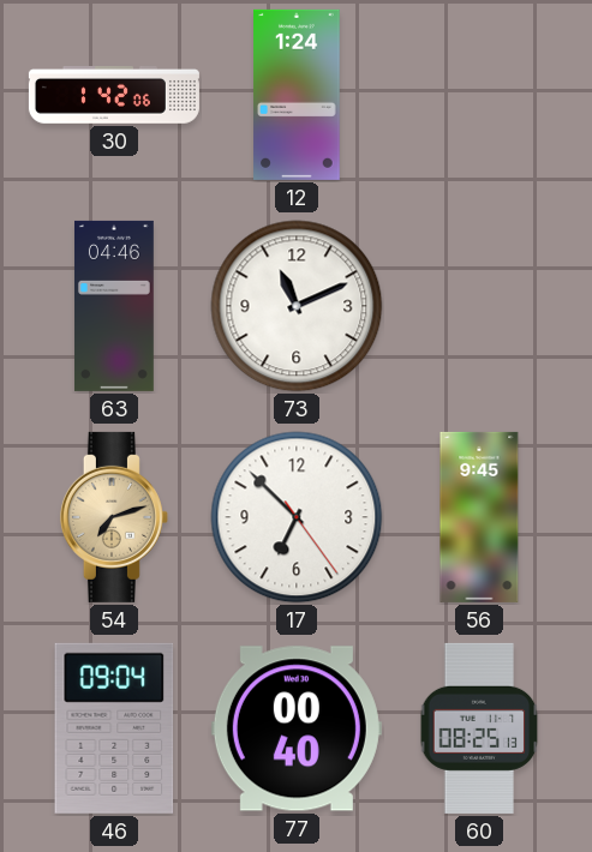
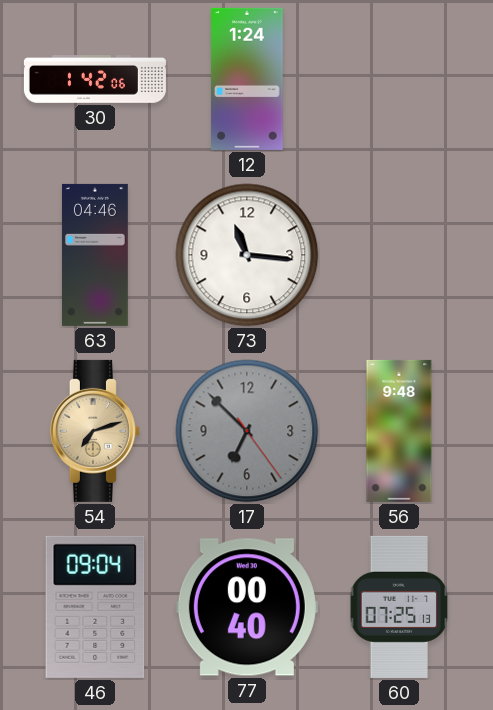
73: 11:11 -> 11:16 (247, 255)
17 dial: white -> grey (247, 431)
56: 9:45 -> 9:48 (399, 431)
60: 08:25 -> 07:25 (399, 607)
